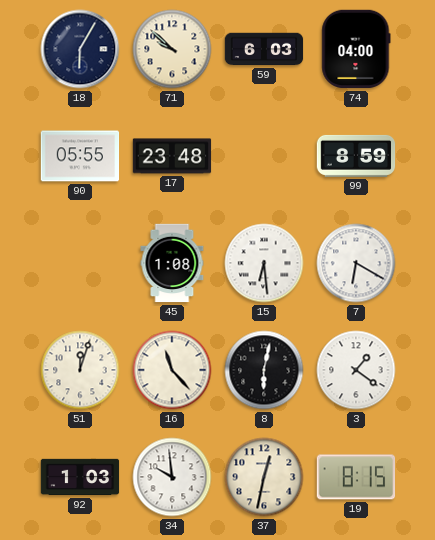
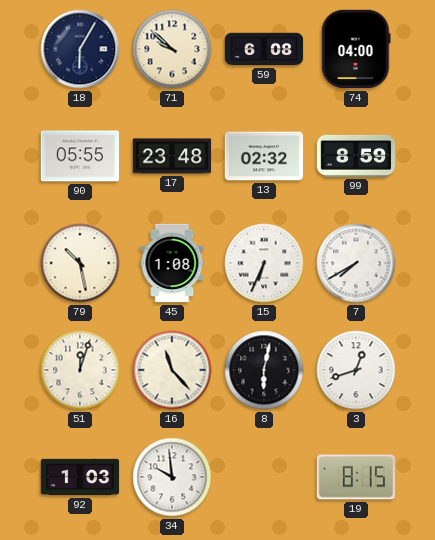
59: 6:03 -> 6:08 (264, 49)
13: none -> 02:32 (264, 156)
79: none -> 10:28 (80, 263)
15: 6:29 -> 6:34 (264, 263)
7: 6:20 -> 7:40 (356, 263)
3: 1:21 -> 12:42 (356, 370)
37: 12:32 -> none (264, 477)
